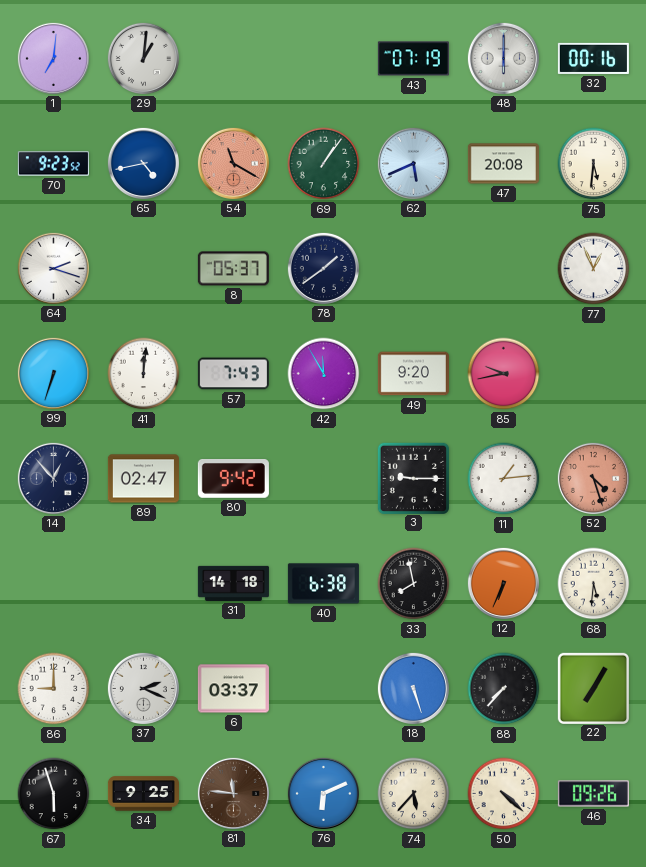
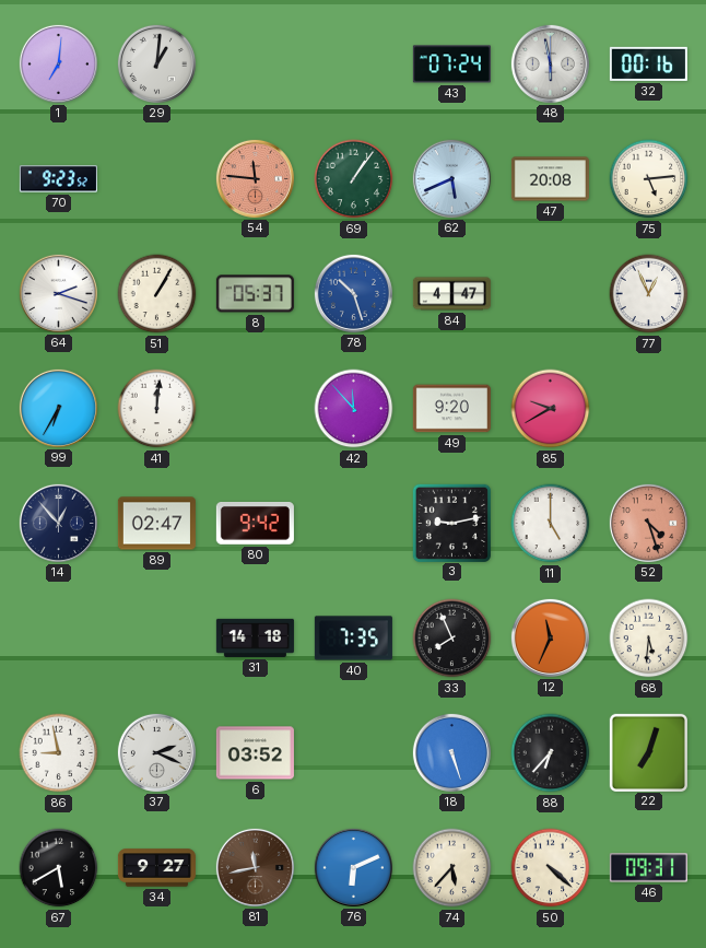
43: 07:19 -> 07:24 (451, 65)
48: 6:00 -> 5:58 (550, 63)
65: 4:43 -> none (143, 163)
54: 11:20 -> 11:46 (255, 178)
75: 5:31 -> 5:14 (649, 179)
51: none -> 1:05 (157, 294)
78: 1:39 -> 10:27 (353, 293)
78 dial: navy -> blue (353, 293)
84: none -> 4:47 (451, 294)
99: 6:33 -> 6:35 (58, 408)
57: 7:43 -> none (233, 374)
42: 11:55 -> 11:53 (354, 409)
85: 9:43 -> 9:40 (551, 409)
3: 9:15 -> 9:13 (451, 523)
11: 1:14 -> 5:00 (551, 524)
40: 6:38 -> 7:35 (353, 639)
33: 7:58 -> 7:56 (452, 639)
12: 6:34 -> 11:34 (550, 637)
86: 9:00 -> 8:58 (59, 753)
6: 03:37 -> 03:52 (255, 753)
88: 7:37 -> 6:37 (551, 753)
22: 7:05 -> 7:03 (648, 752)
67: 5:57 -> 5:40 (59, 868)
34: 9:25 -> 9:27 (156, 868)
81: 11:46 -> 11:43 (255, 867)
46: 09:26 -> 09:31 (648, 868)
